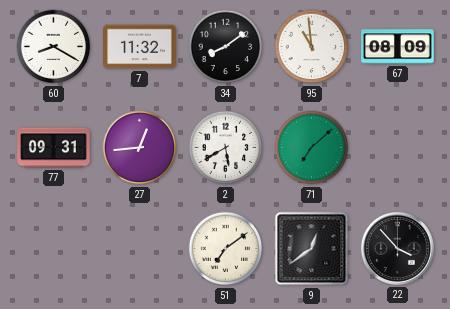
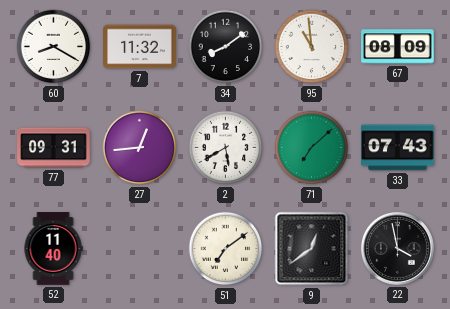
33: none -> 07:43 (398, 148)
52: none -> 11:40 (53, 249)
22: 3:53 -> 3:58 (397, 248)
